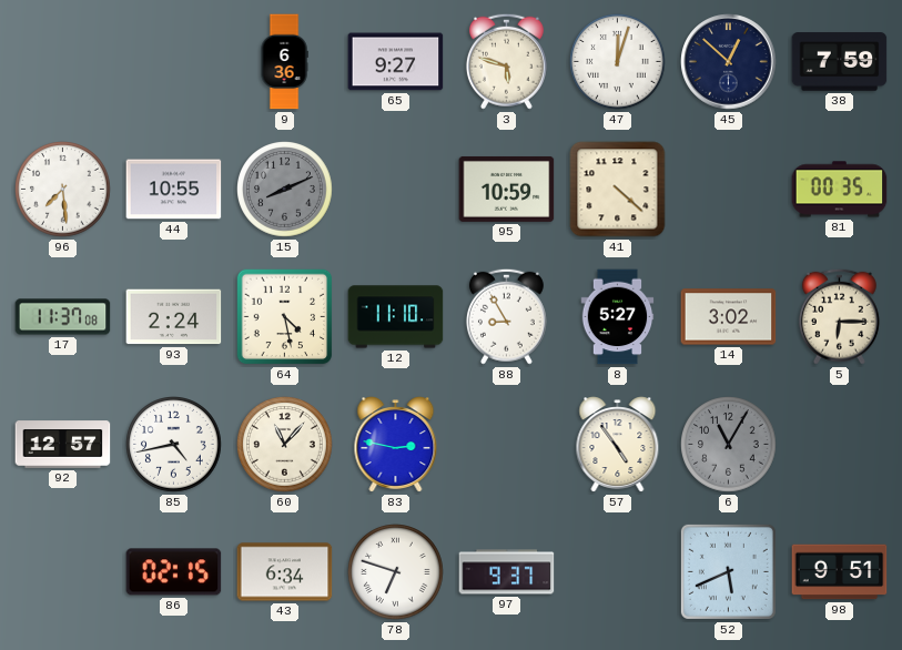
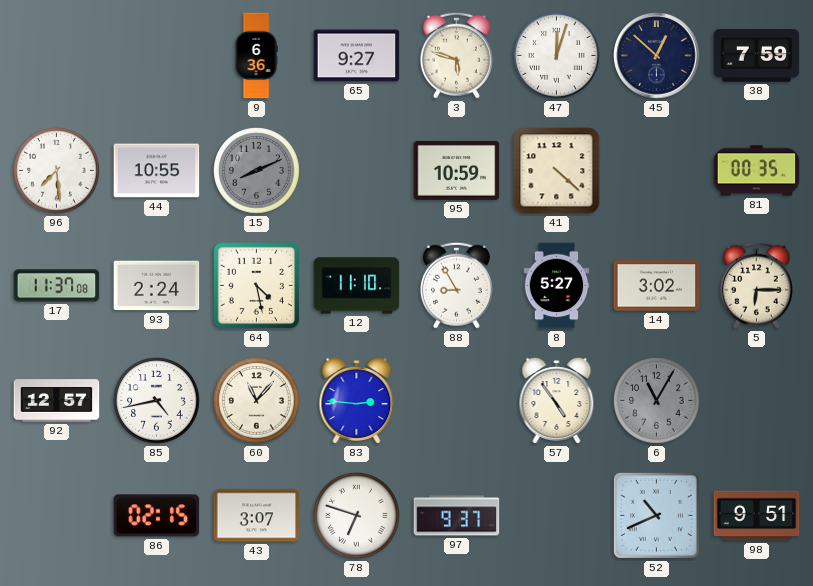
83: 2:47 -> 2:46 (357, 401)
43: 6:34 -> 3:07 (257, 516)
52: 5:41 -> 10:41 (656, 515)
